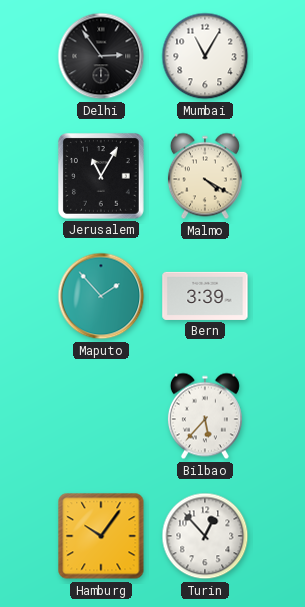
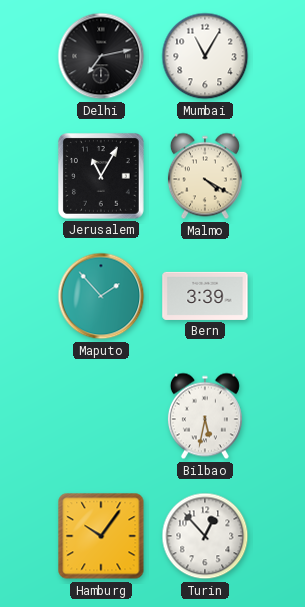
Delhi: 2:54 -> 7:13 (101, 56)
Bilbao: 5:37 -> 5:32 (205, 416)
